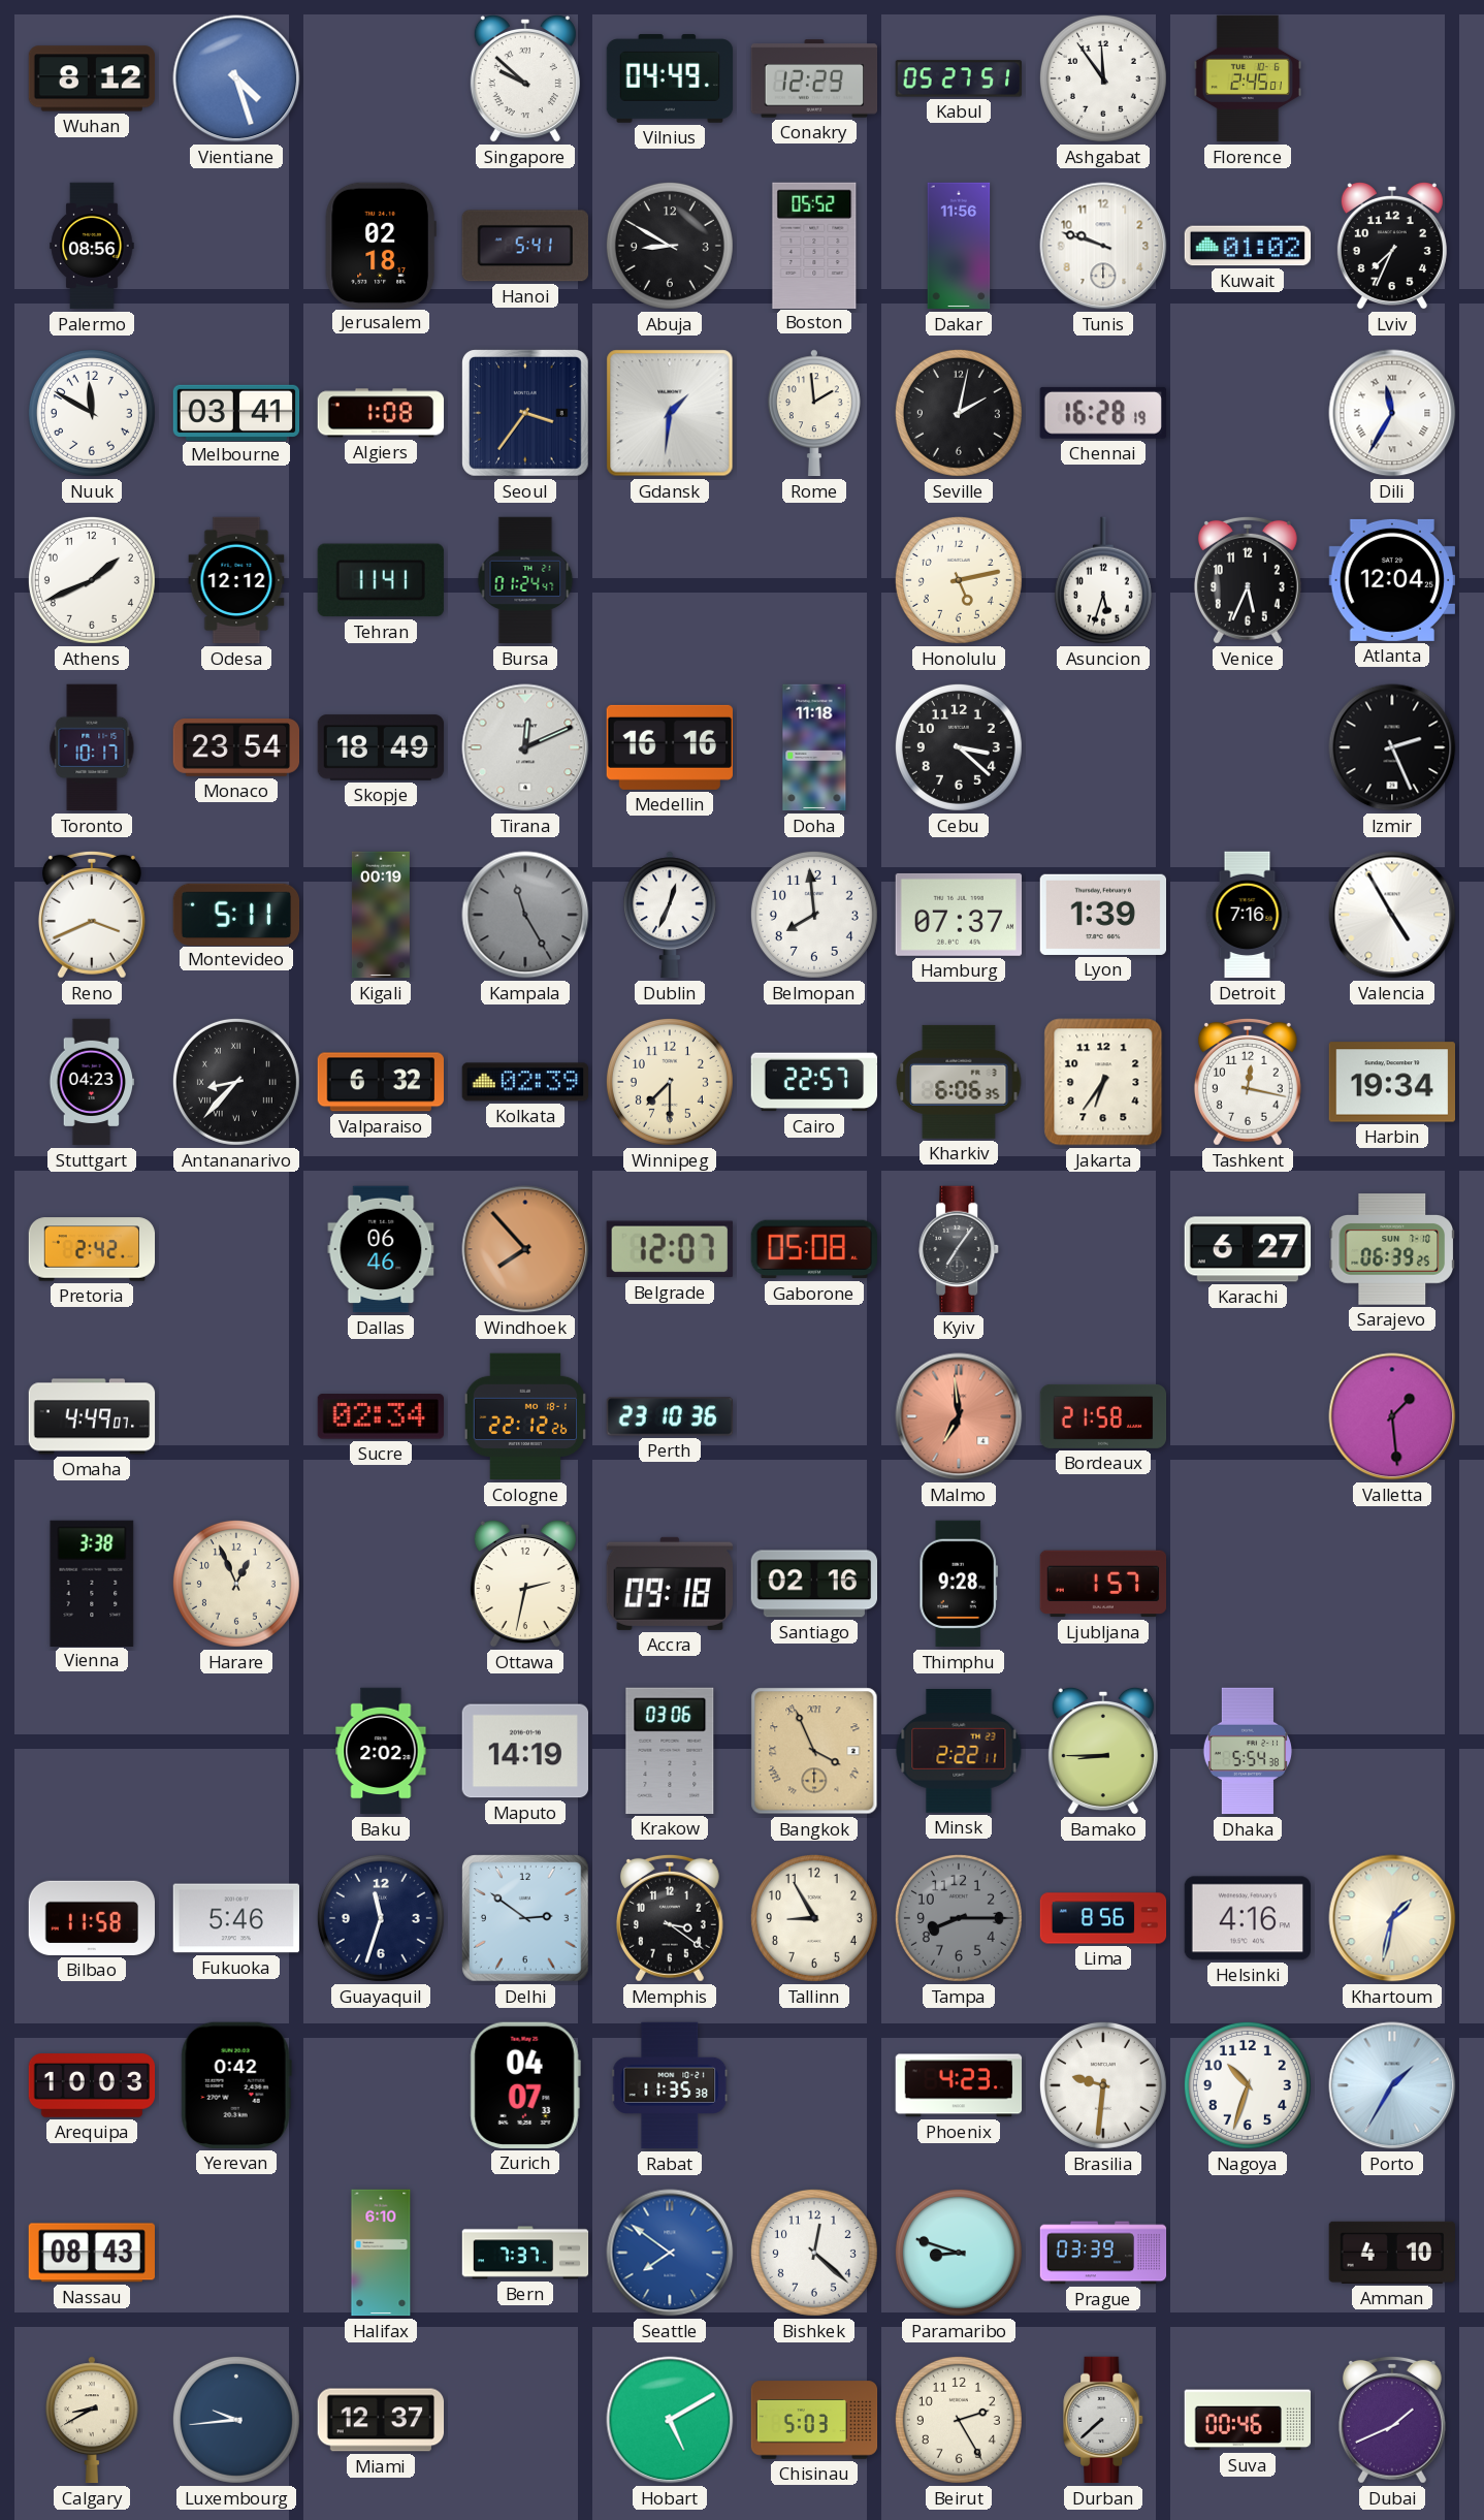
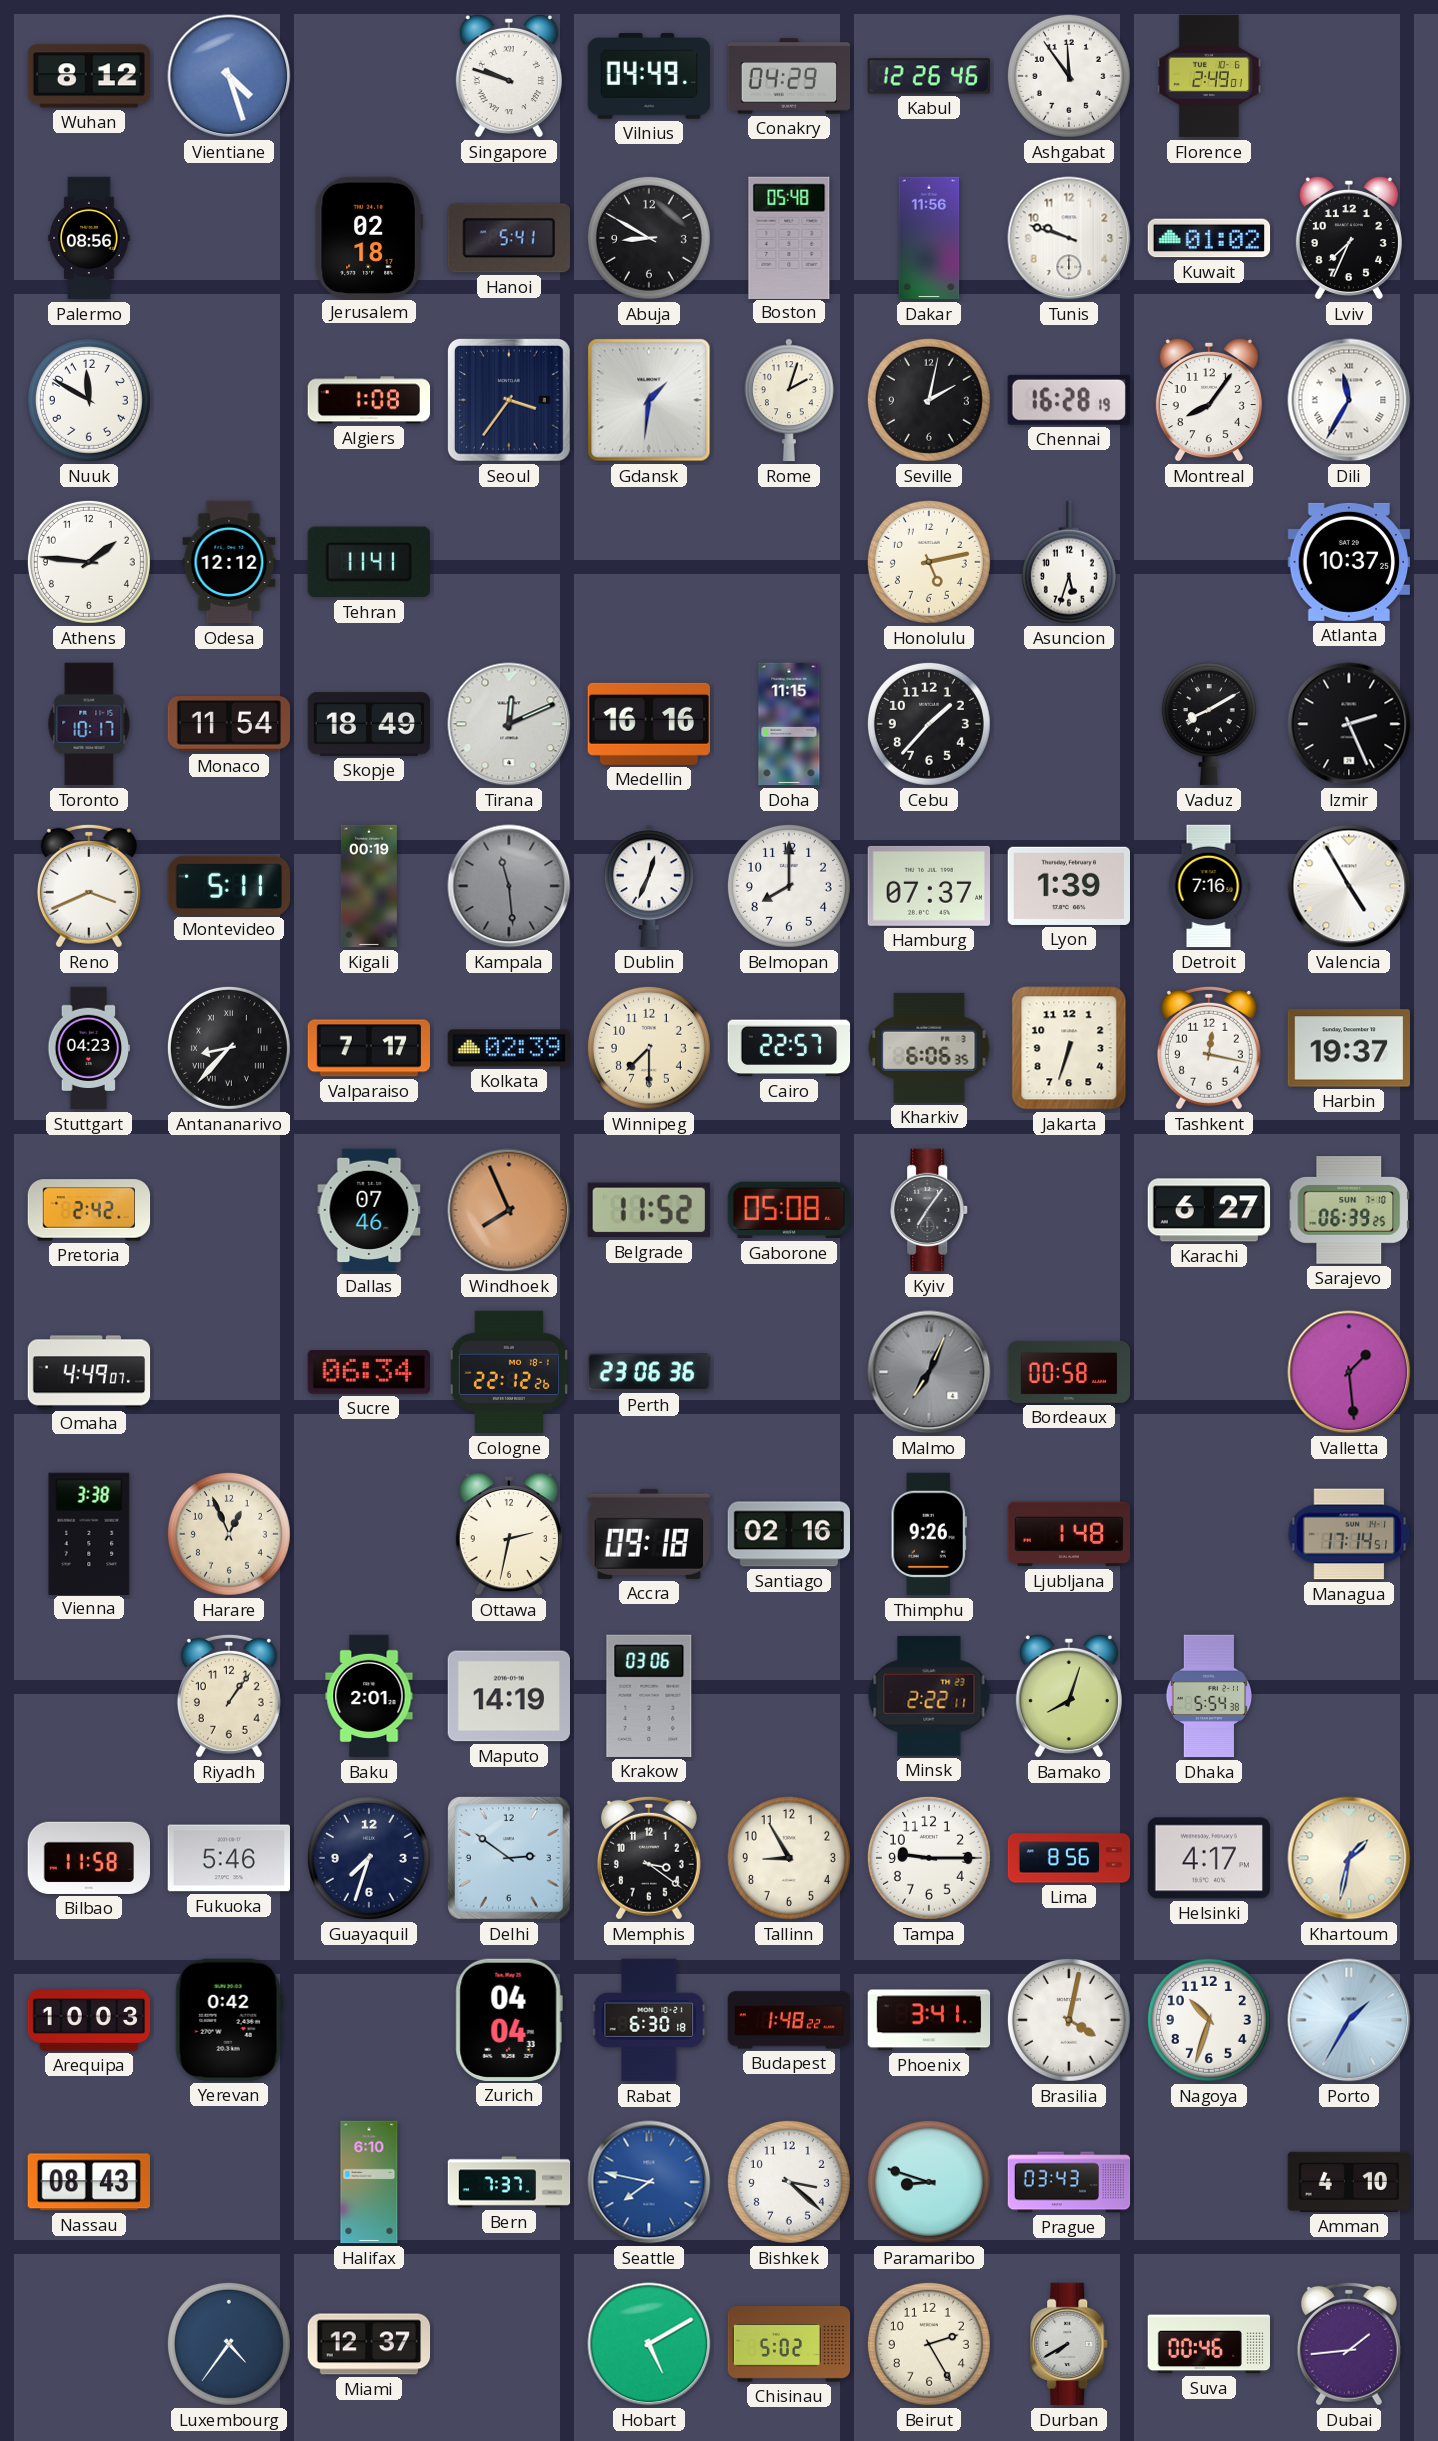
Singapore: 9:52 -> 9:48 (509, 76)
Conakry: 12:29 -> 04:29 (789, 76)
Kabul: 05:27 -> 12:26 (928, 76)
Florence: 2:45 -> 2:49 (1209, 76)
Boston: 05:52 -> 05:48 (789, 237)
Melbourne: 03:41 -> none (236, 412)
Rome: 1:59 -> 2:03 (789, 400)
Montreal: none -> 8:06 (1209, 400)
Athens: 1:41 -> 1:46 (89, 562)
Bursa: 01:24 -> none (525, 580)
Venice: 5:34 -> none (1248, 580)
Atlanta: 12:04 -> 10:37 (1348, 562)
Monaco: 23:54 -> 11:54 (229, 725)
Doha: 11:18 -> 11:15 (789, 724)
Cebu: 3:22 -> 1:37 (929, 724)
Vaduz: none -> 8:10 (1209, 724)
Kampala: 11:25 -> 11:29 (509, 886)
Belmopan: 7:59 -> 8:00 (789, 886)
Valparaiso: 6:32 -> 7:17 (368, 1048)
Jakarta: 6:36 -> 6:33 (1069, 1048)
Harbin: 19:34 -> 19:37 (1349, 1048)
Dallas: 06:46 -> 07:46 (369, 1210)
Windhoek: 7:53 -> 7:56 (509, 1210)
Belgrade: 12:07 -> 11:52 (649, 1210)
Sucre: 02:34 -> 06:34 (368, 1372)
Perth: 23:10 -> 23:06 (648, 1372)
Malmo: 6:59 -> 7:04 (929, 1372)
Malmo dial: salmon -> grey (929, 1372)
Bordeaux: 21:58 -> 00:58 (1069, 1372)
Thimphu: 9:28 -> 9:26 (929, 1534)
Ljubljana: 1:57 -> 1:48 (1069, 1534)
Managua: none -> 17:14 (1349, 1534)
Riyadh: none -> 1:06 (229, 1696)
Baku: 2:02 -> 2:01 (369, 1696)
Bangkok: 3:56 -> none (814, 1751)
Bamako: 8:45 -> 8:03 (1069, 1696)
Guayaquil: 11:33 -> 7:33 (369, 1858)
Tampa: 8:15 -> 9:15 (929, 1858)
Tampa dial: grey -> white (929, 1858)
Helsinki: 4:16 -> 4:17 (1208, 1858)
Zurich: 04:07 -> 04:04 (509, 2020)
Rabat: 11:35 -> 6:30 (649, 2020)
Budapest: none -> 1:48 (789, 2020)
Phoenix: 4:23 -> 3:41 (929, 2020)
Brasilia: 9:31 -> 4:02 (1069, 2020)
Seattle: 7:51 -> 7:47 (649, 2182)
Bishkek: 12:22 -> 3:22 (789, 2182)
Prague: 03:39 -> 03:43 (1069, 2182)
Calgary: 8:40 -> none (92, 2420)
Luxembourg: 9:44 -> 4:36 (229, 2344)
Chisinau: 5:03 -> 5:02 (789, 2344)
Durban: 7:38 -> 7:40 (1070, 2344)
Dubai: 1:41 -> 1:44 (1349, 2344)
